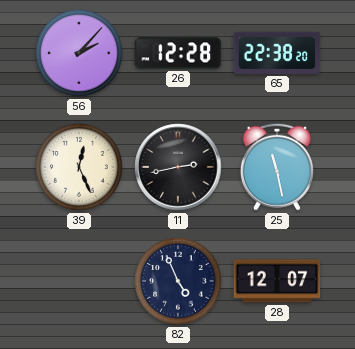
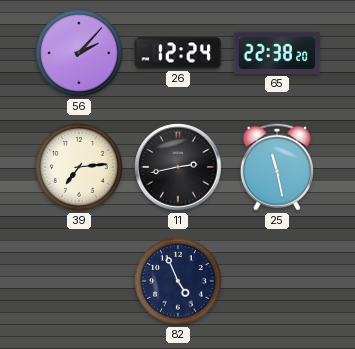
26: 12:28 -> 12:24 (178, 53)
39: 12:26 -> 7:14 (79, 167)
28: 12:07 -> none (277, 281)
